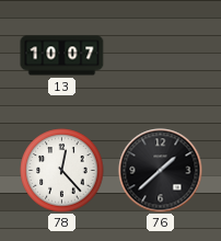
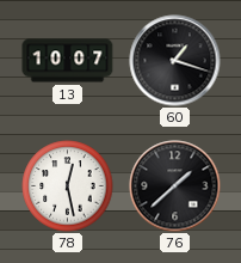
60: none -> 1:18 (175, 61)
78: 12:23 -> 12:28 (68, 186)
